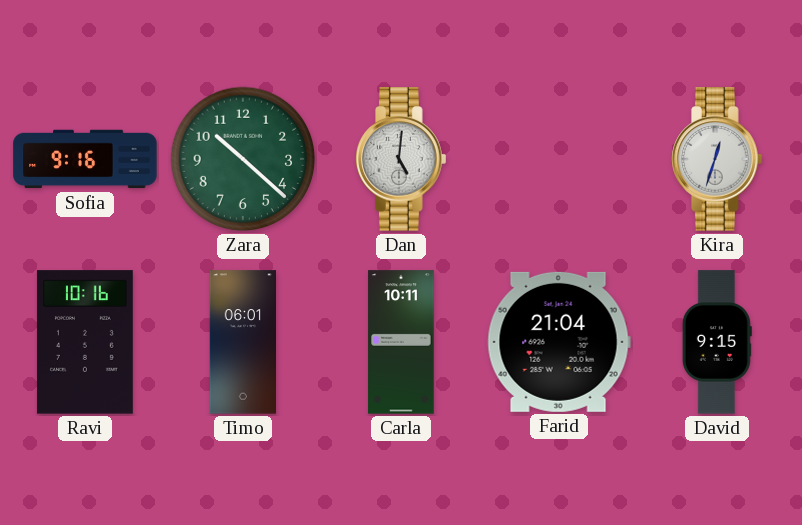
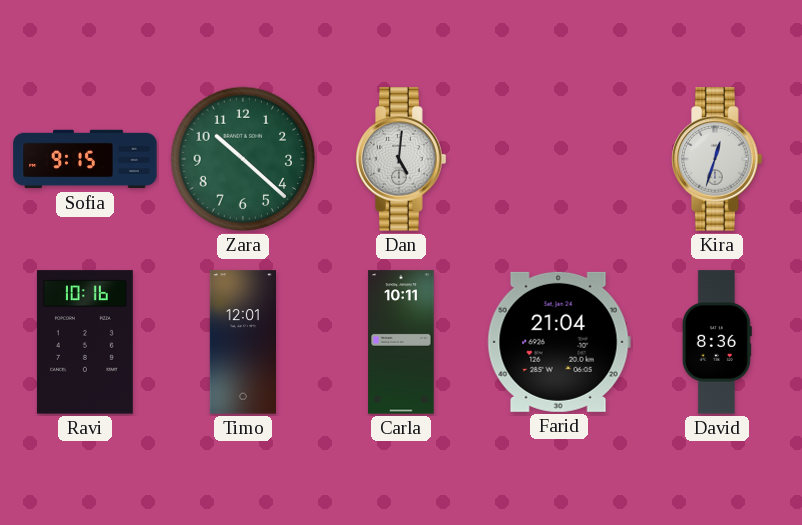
Sofia: 9:16 -> 9:15 (85, 159)
Timo: 06:01 -> 12:01 (242, 342)
David: 9:15 -> 8:36 (717, 342)
